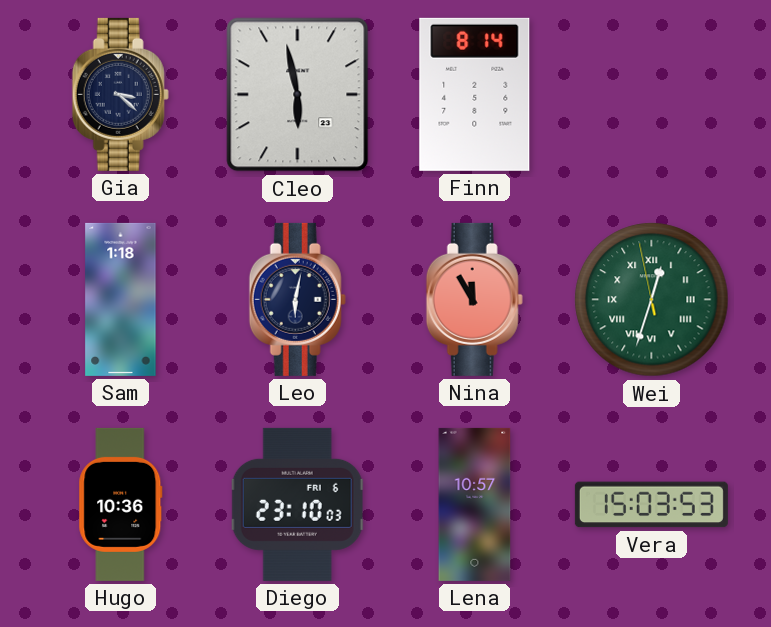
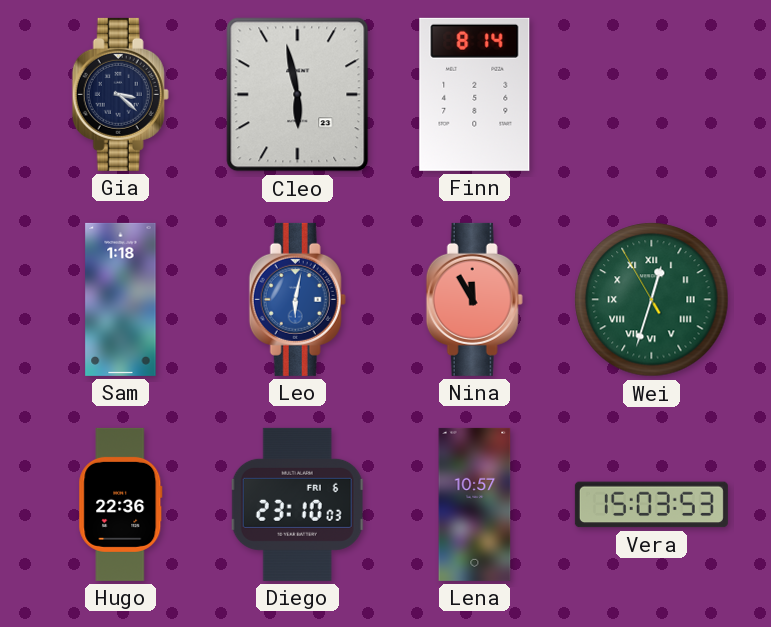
Leo dial: navy -> blue (297, 299)
Wei: 12:32:58 -> 12:32:55 (652, 300)
Hugo: 10:36 -> 22:36 (121, 504)
